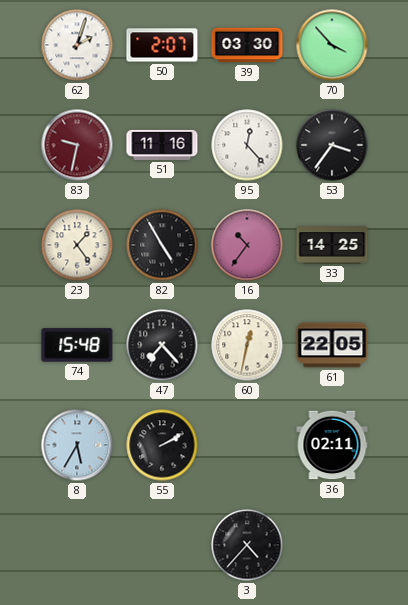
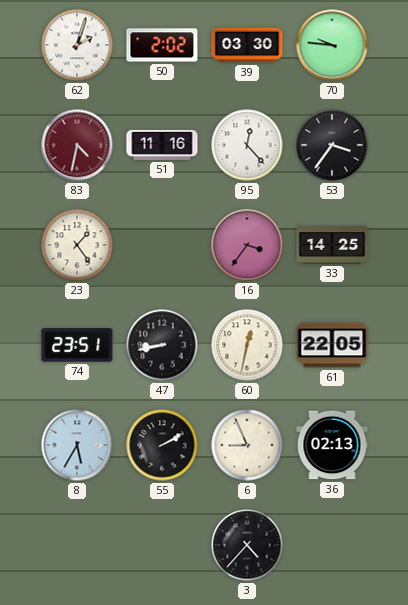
50: 2:07 -> 2:02 (162, 45)
70: 3:53 -> 9:46 (332, 45)
83: 9:32 -> 4:32 (77, 145)
82: 4:55 -> none (162, 245)
16: 10:36 -> 3:36 (247, 245)
74: 15:48 -> 23:51 (77, 345)
47: 7:23 -> 8:43 (162, 345)
6: none -> 8:56 (247, 445)
36: 02:11 -> 02:13 (332, 445)
